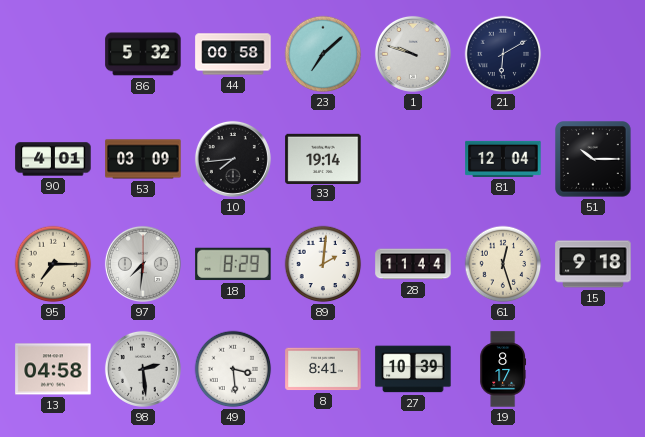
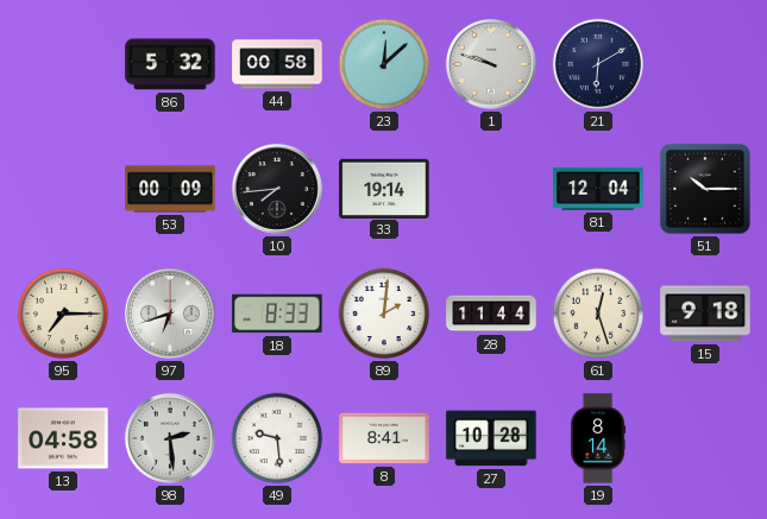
23: 7:08 -> 12:08 (384, 64)
90: 4:01 -> none (53, 159)
53: 03:09 -> 00:09 (170, 189)
97: 7:31 -> 6:42 (170, 314)
18: 8:29 -> 8:33 (277, 314)
49: 3:29 -> 9:29 (277, 438)
27: 10:39 -> 10:28 (491, 438)
19: 8:17 -> 8:14 (598, 438)
